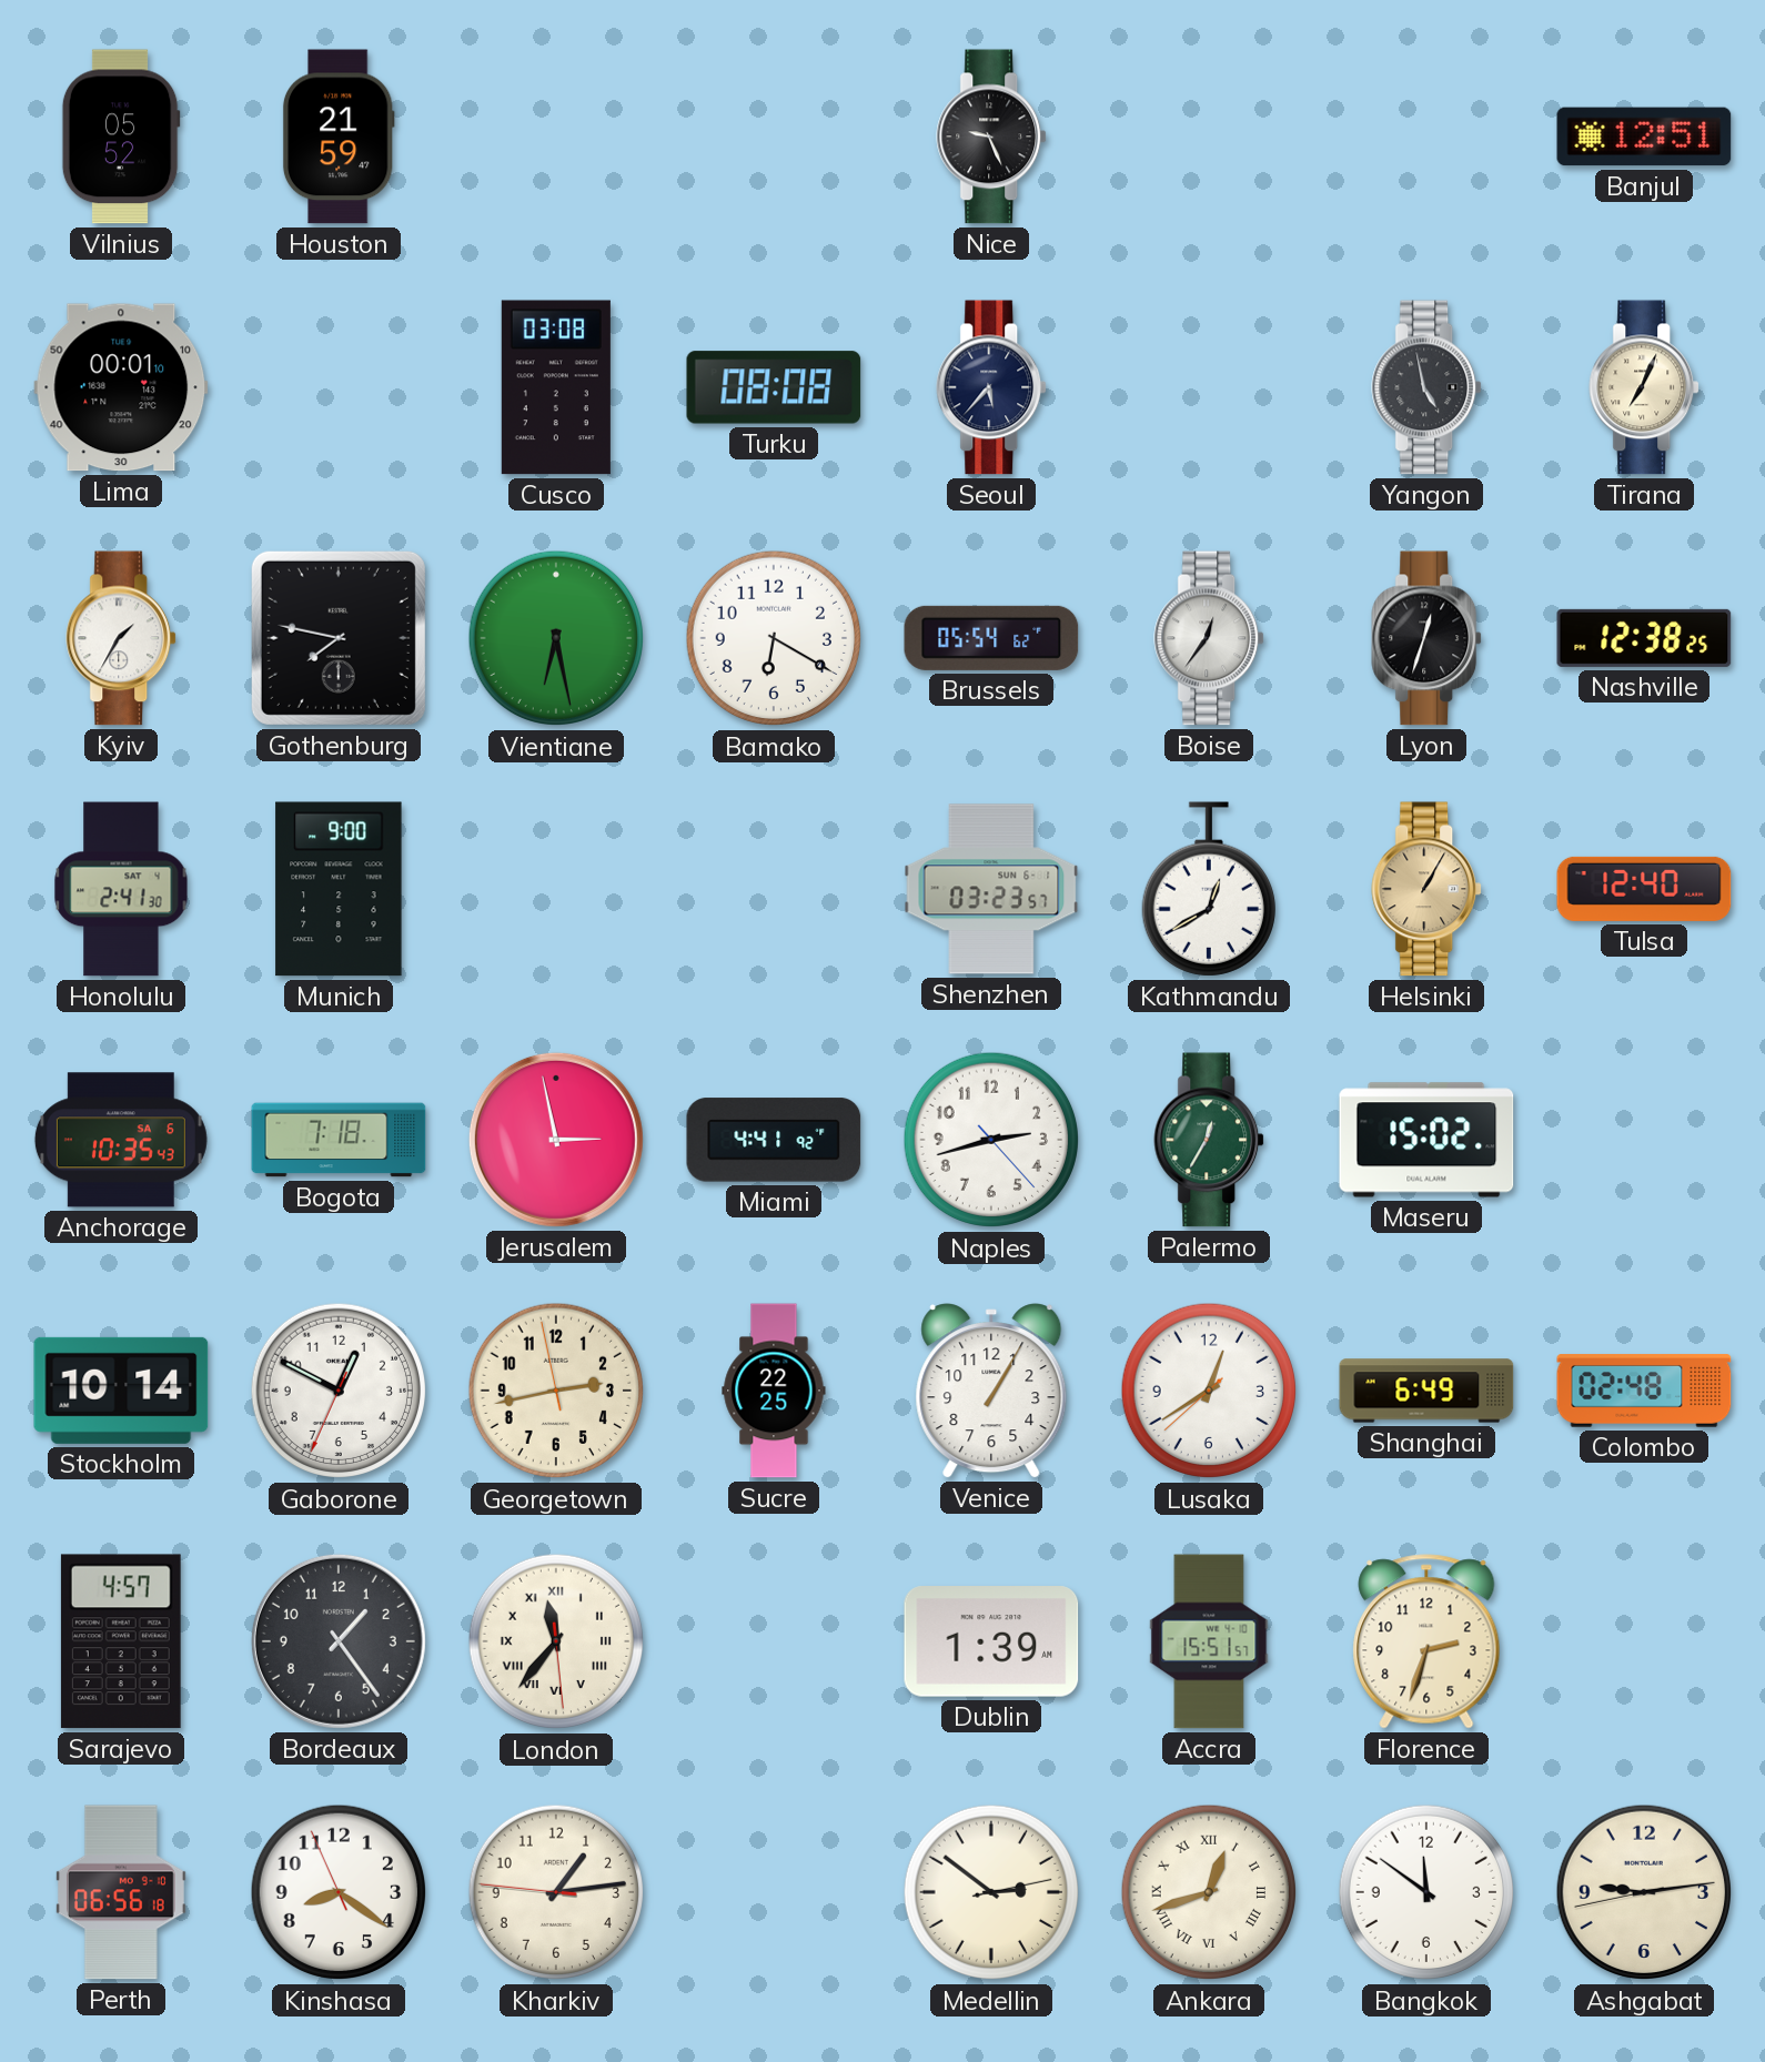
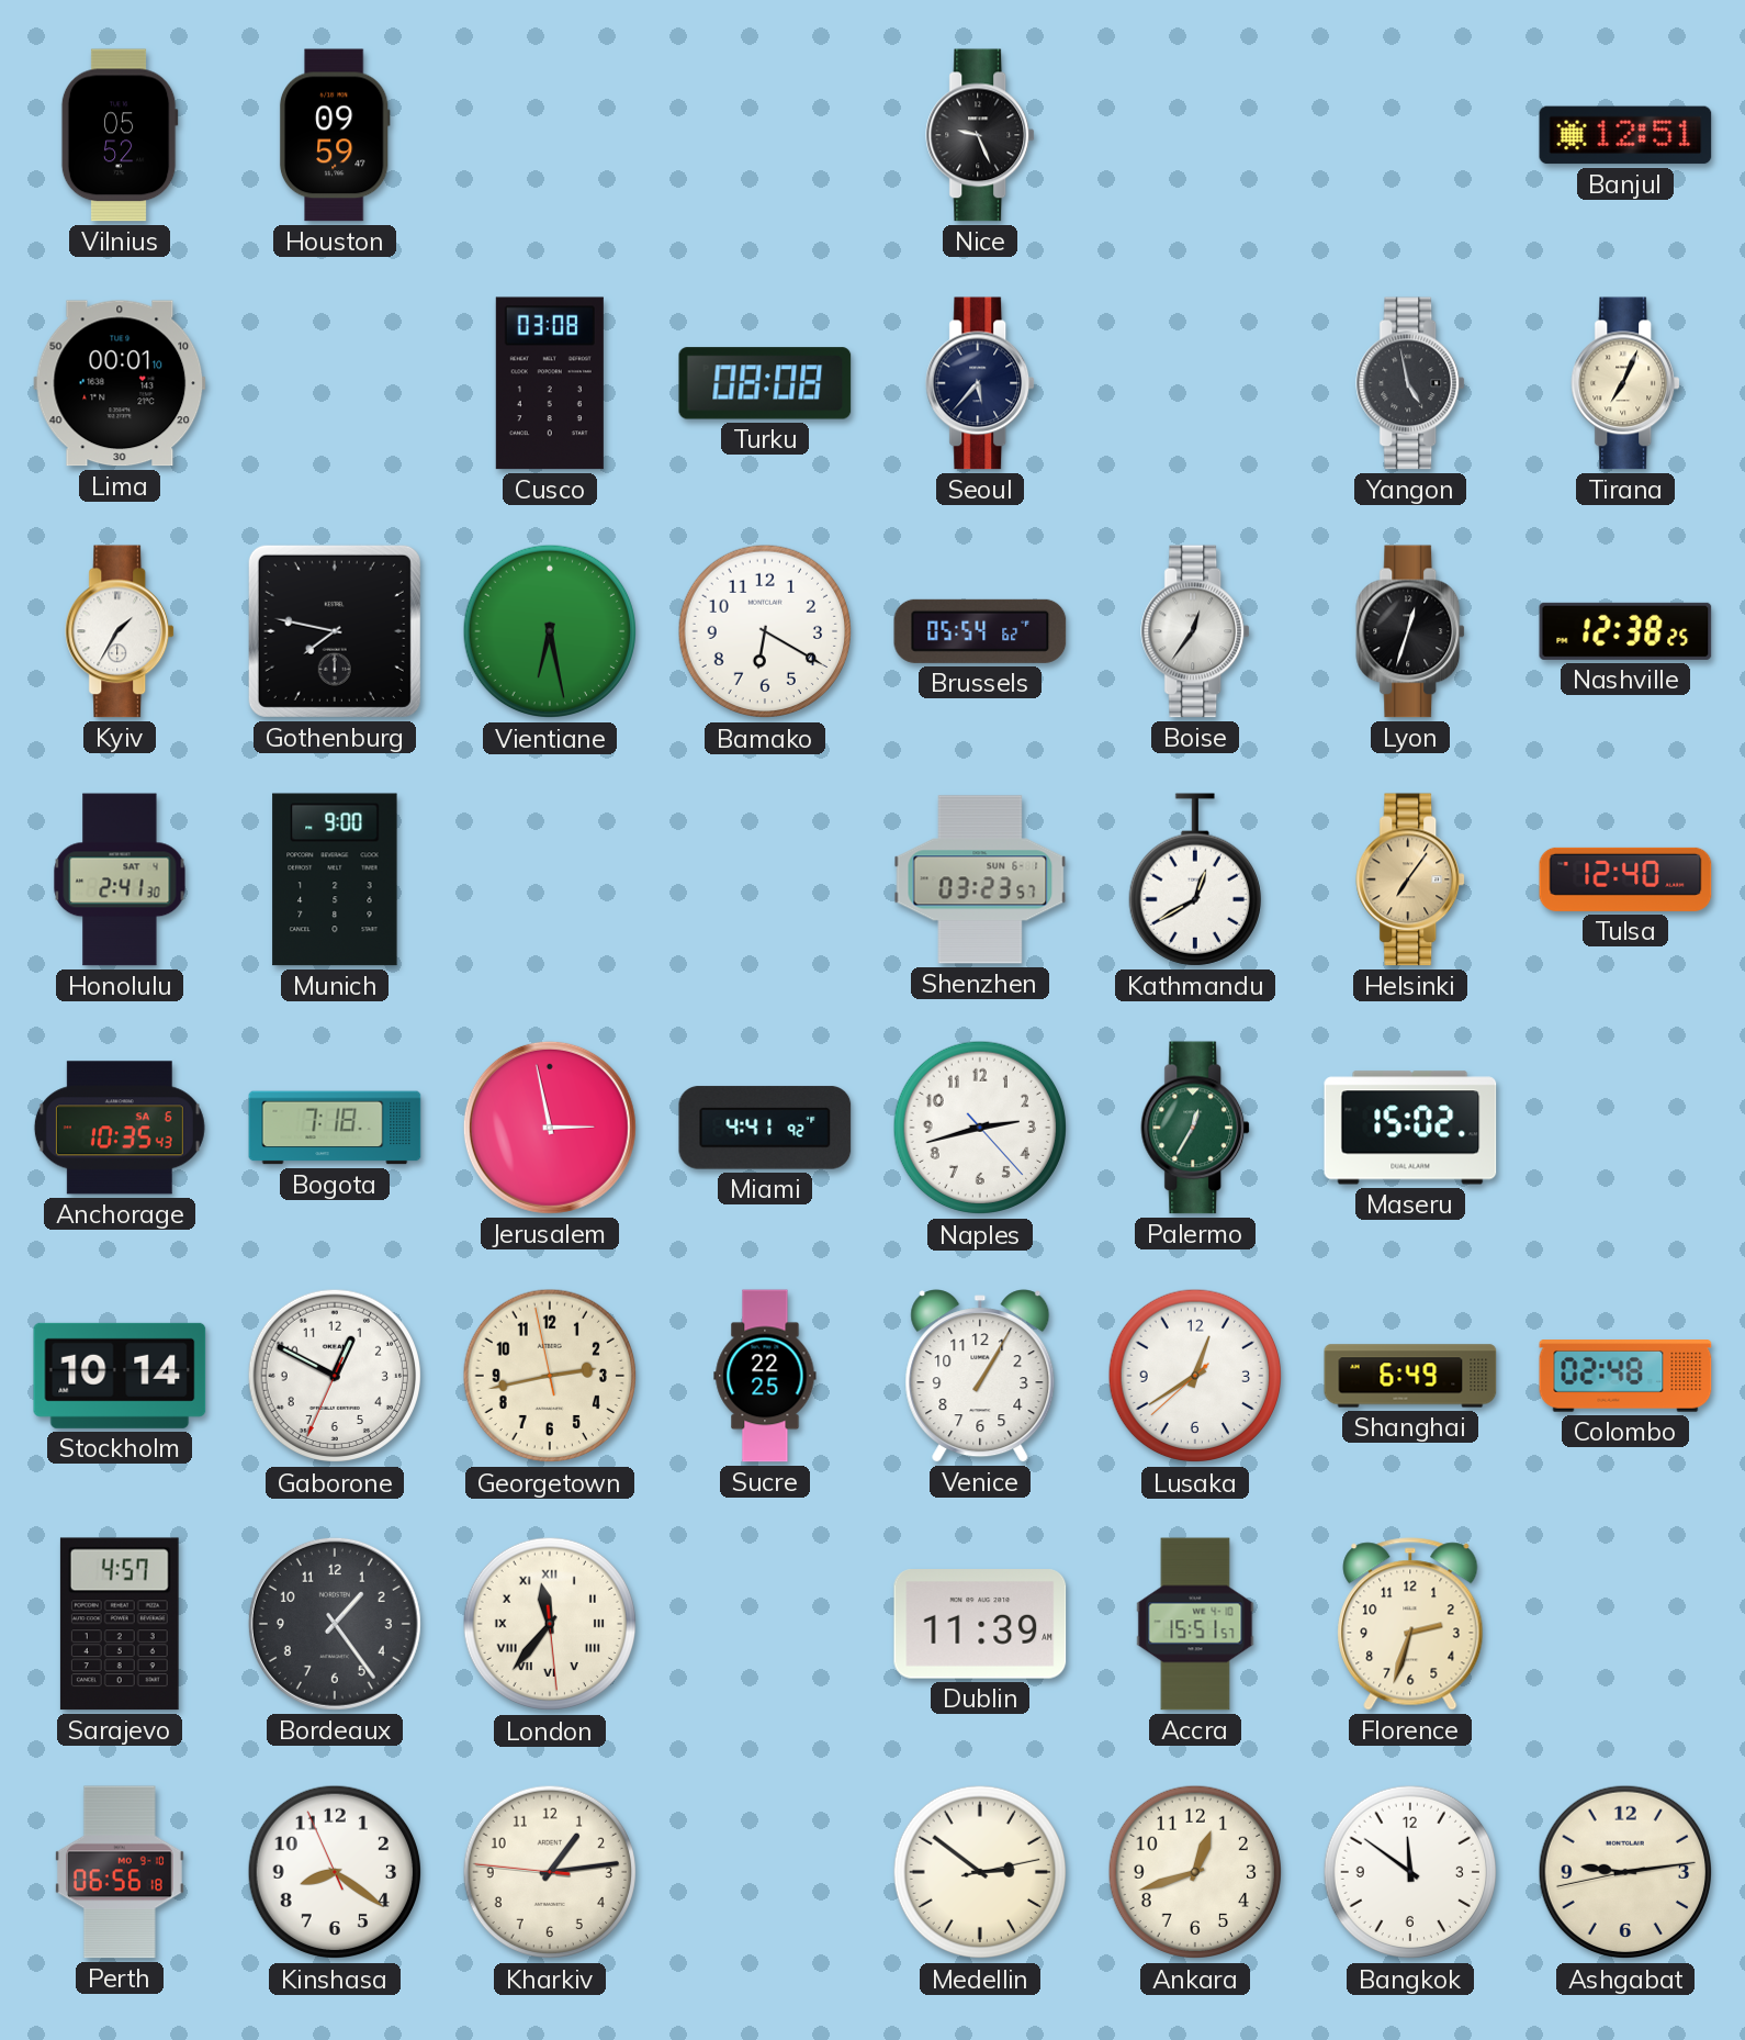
Houston: 21:59 -> 09:59 (335, 135)
Helsinki: 1:05 -> 7:06 (1411, 879)
Dublin: 1:39 -> 11:39 (980, 1624)
Ankara numerals: Roman -> Arabic (1195, 1872)
